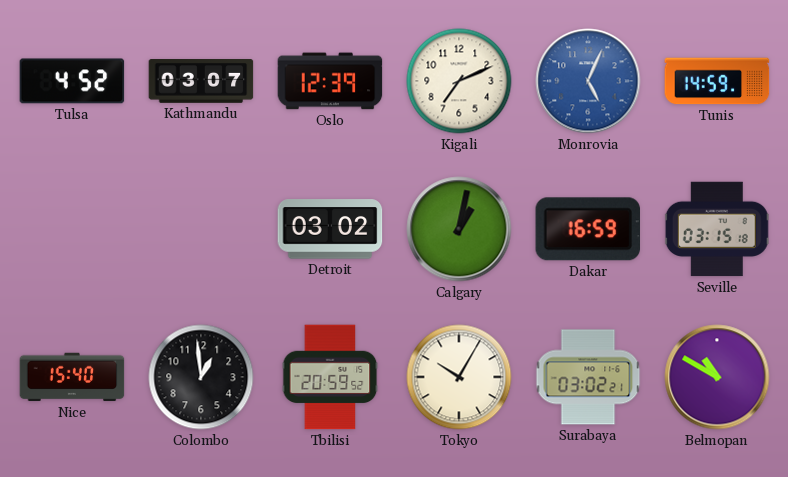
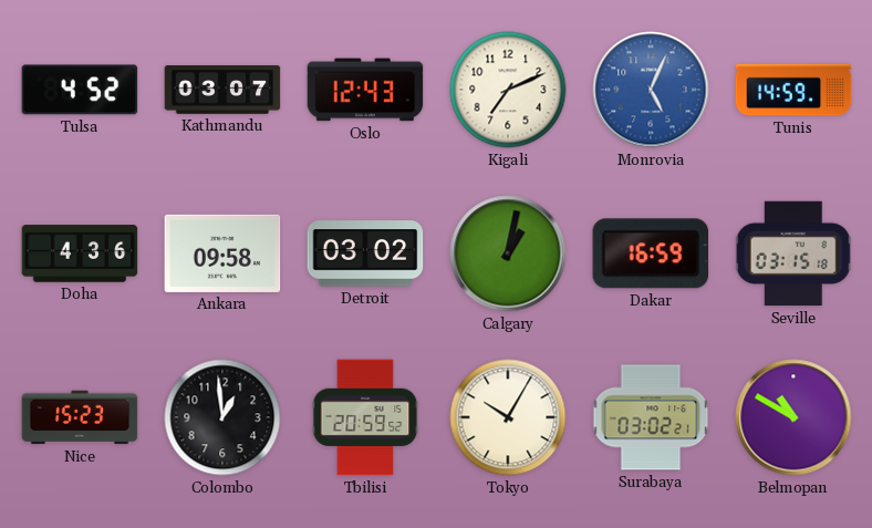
Oslo: 12:39 -> 12:43 (365, 90)
Doha: none -> 4:36 (80, 253)
Ankara: none -> 09:58 (222, 253)
Nice: 15:40 -> 15:23 (80, 417)
